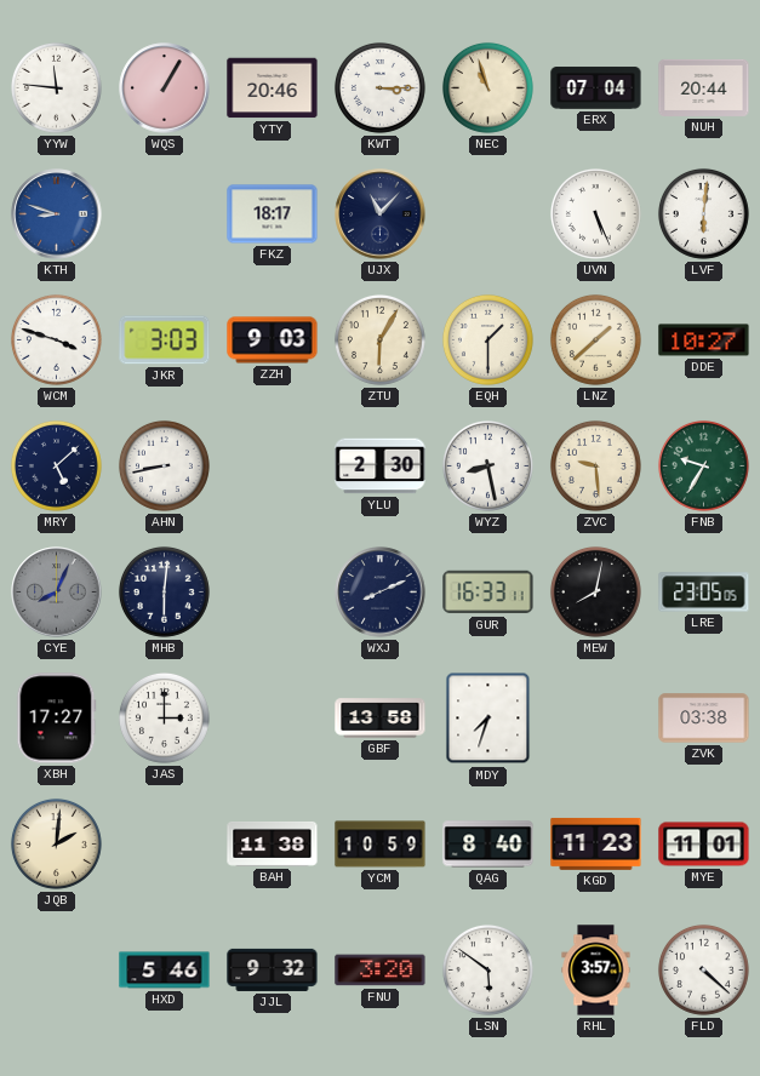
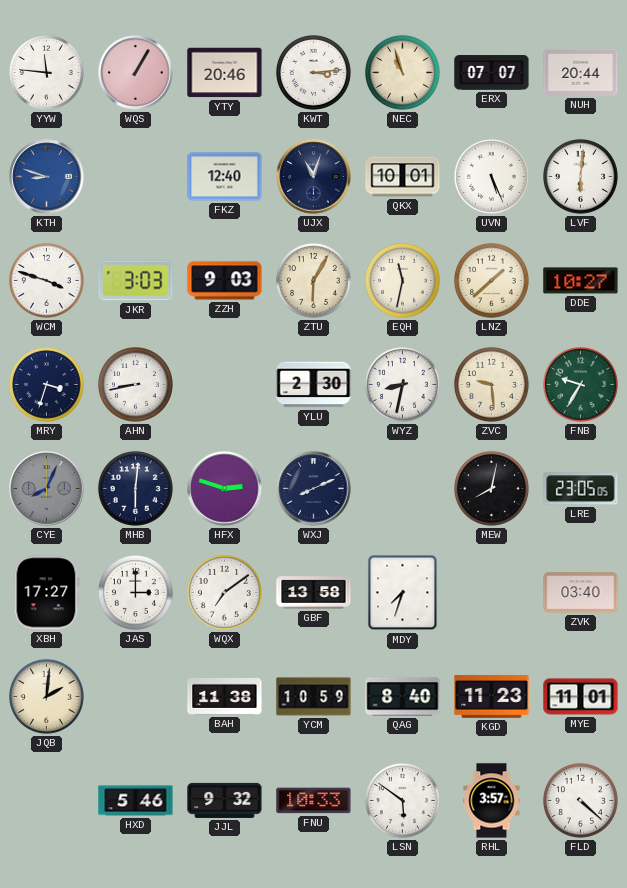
KWT: 3:15 -> 3:14 (313, 72)
ERX: 07:04 -> 07:07 (492, 73)
FKZ: 18:17 -> 12:40 (225, 177)
UJX: 11:07 -> 11:03 (314, 177)
QKX: none -> 10:01 (403, 177)
EQH: 1:30 -> 11:32 (402, 280)
MRY: 5:08 -> 3:33 (46, 384)
WYZ: 8:28 -> 8:32 (402, 384)
HFX: none -> 2:48 (225, 489)
GUR: 16:33 -> none (488, 593)
WQX: none -> 7:09 (224, 592)
ZVK: 03:38 -> 03:40 (581, 593)
FNU: 3:20 -> 10:33 (314, 801)
